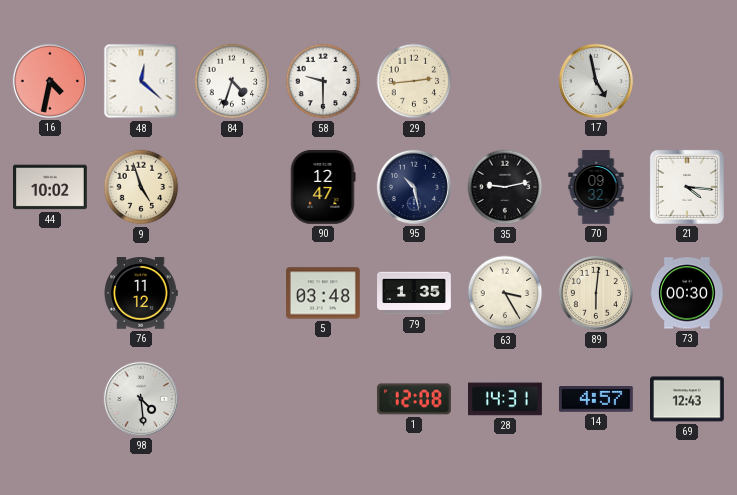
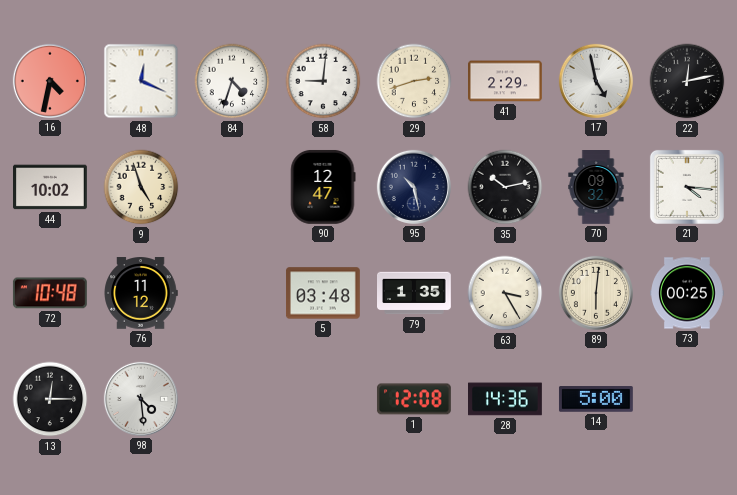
48: 12:22 -> 12:19 (141, 81)
58: 9:30 -> 9:01 (323, 81)
29: 2:44 -> 2:42 (414, 81)
41: none -> 2:29 (506, 81)
22: none -> 12:13 (687, 81)
35: 9:13 -> 10:13 (505, 187)
72: none -> 10:48 (50, 293)
73: 00:30 -> 00:25 (688, 293)
13: none -> 12:15 (50, 399)
28: 14:31 -> 14:36 (506, 399)
14: 4:57 -> 5:00 (596, 399)
69: 12:43 -> none (688, 399)
